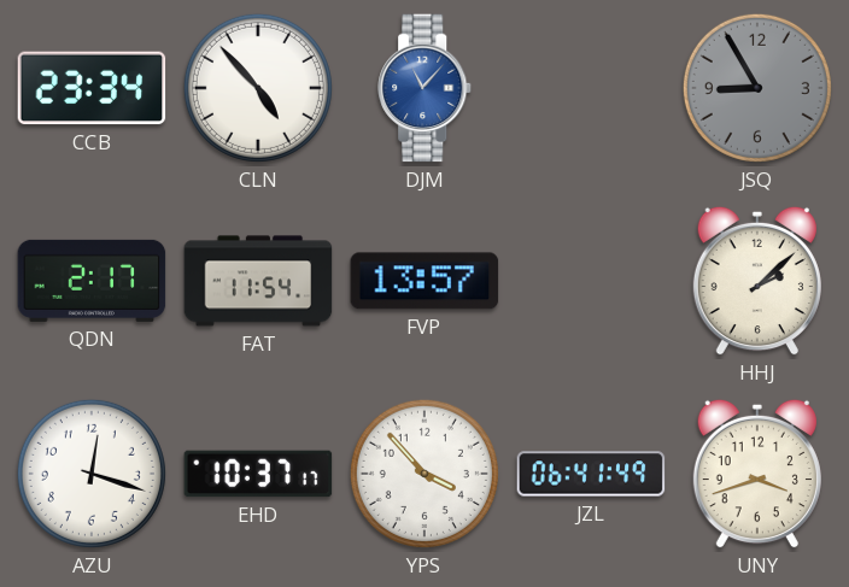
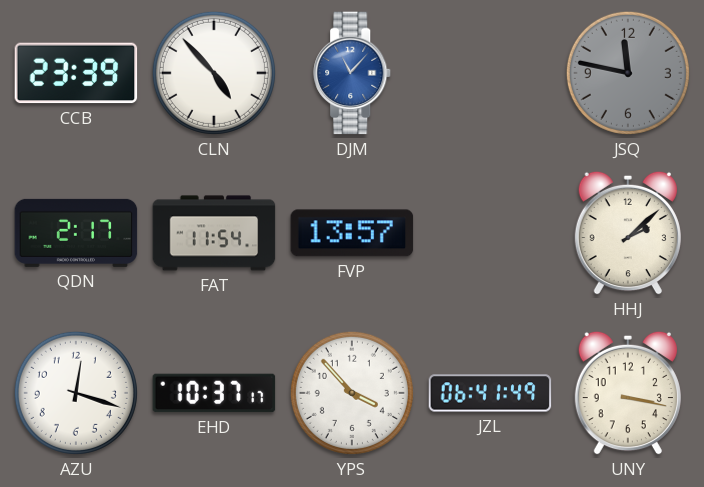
CCB: 23:34 -> 23:39 (76, 73)
JSQ: 8:55 -> 11:47 (628, 73)
UNY: 3:42 -> 3:17 (628, 393)
